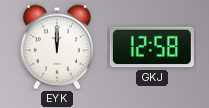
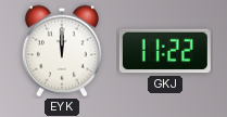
GKJ: 12:58 -> 11:22 (165, 51)
